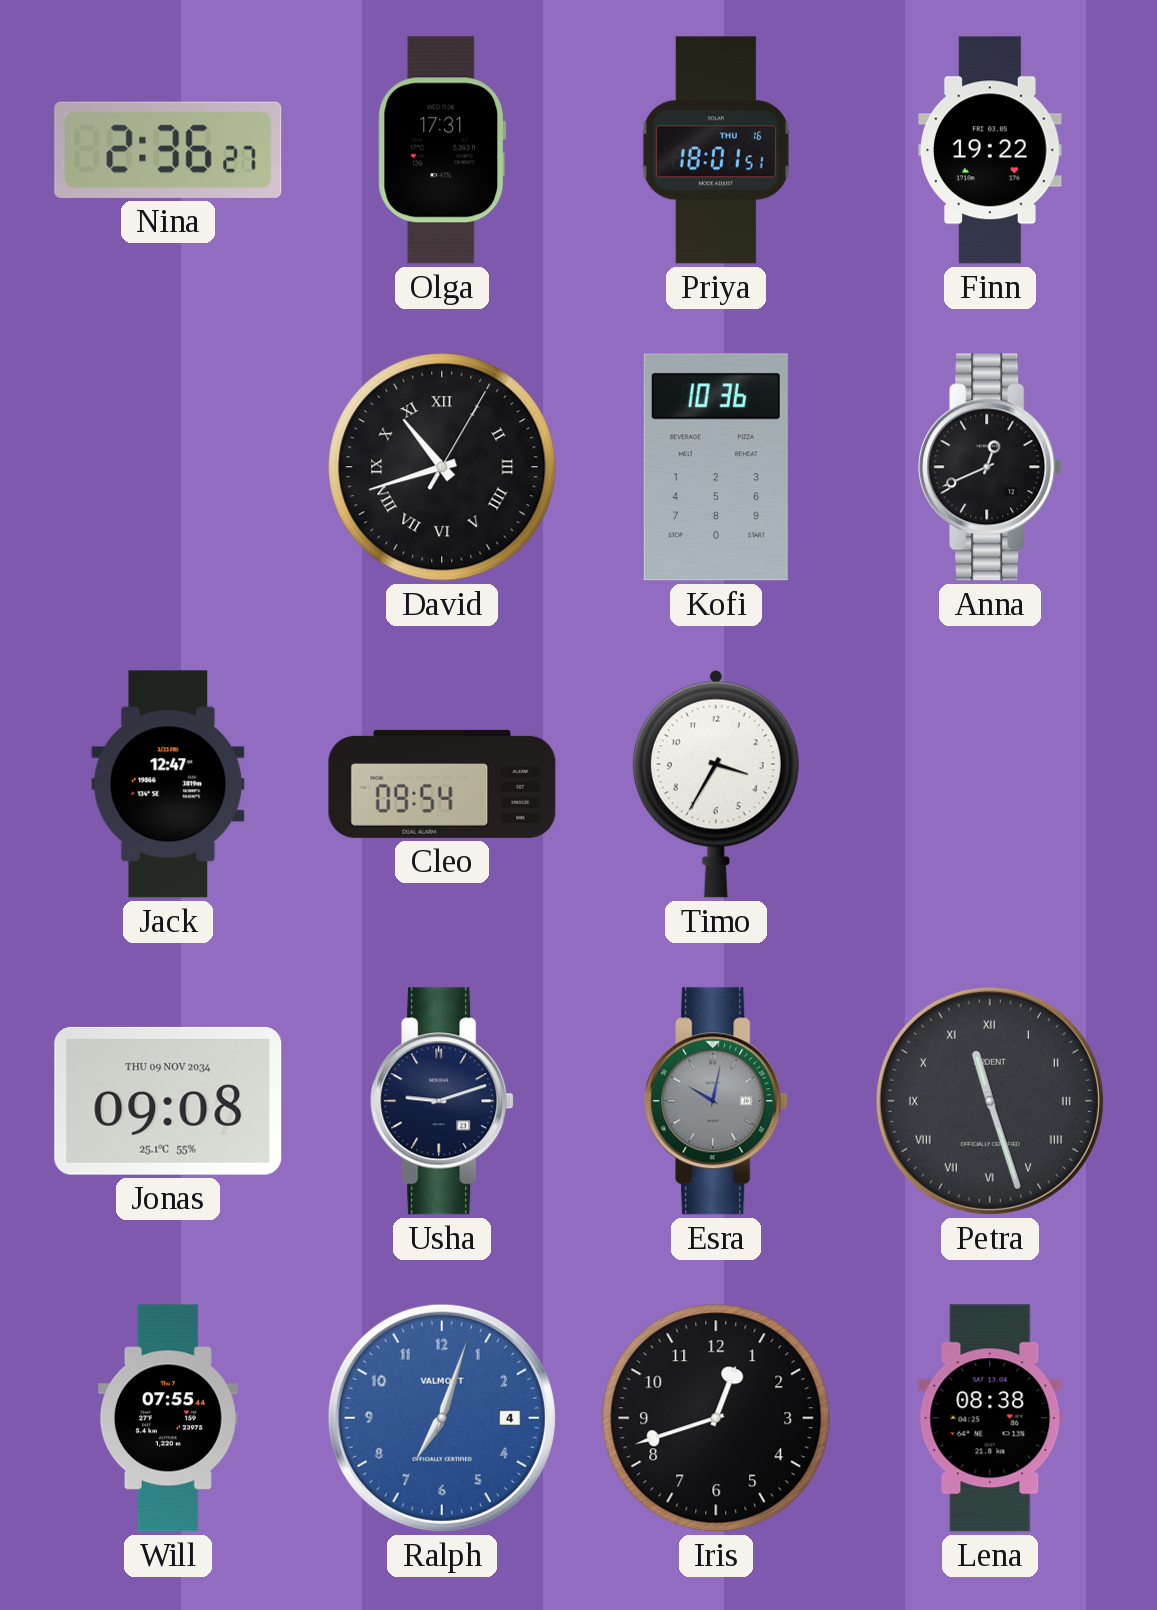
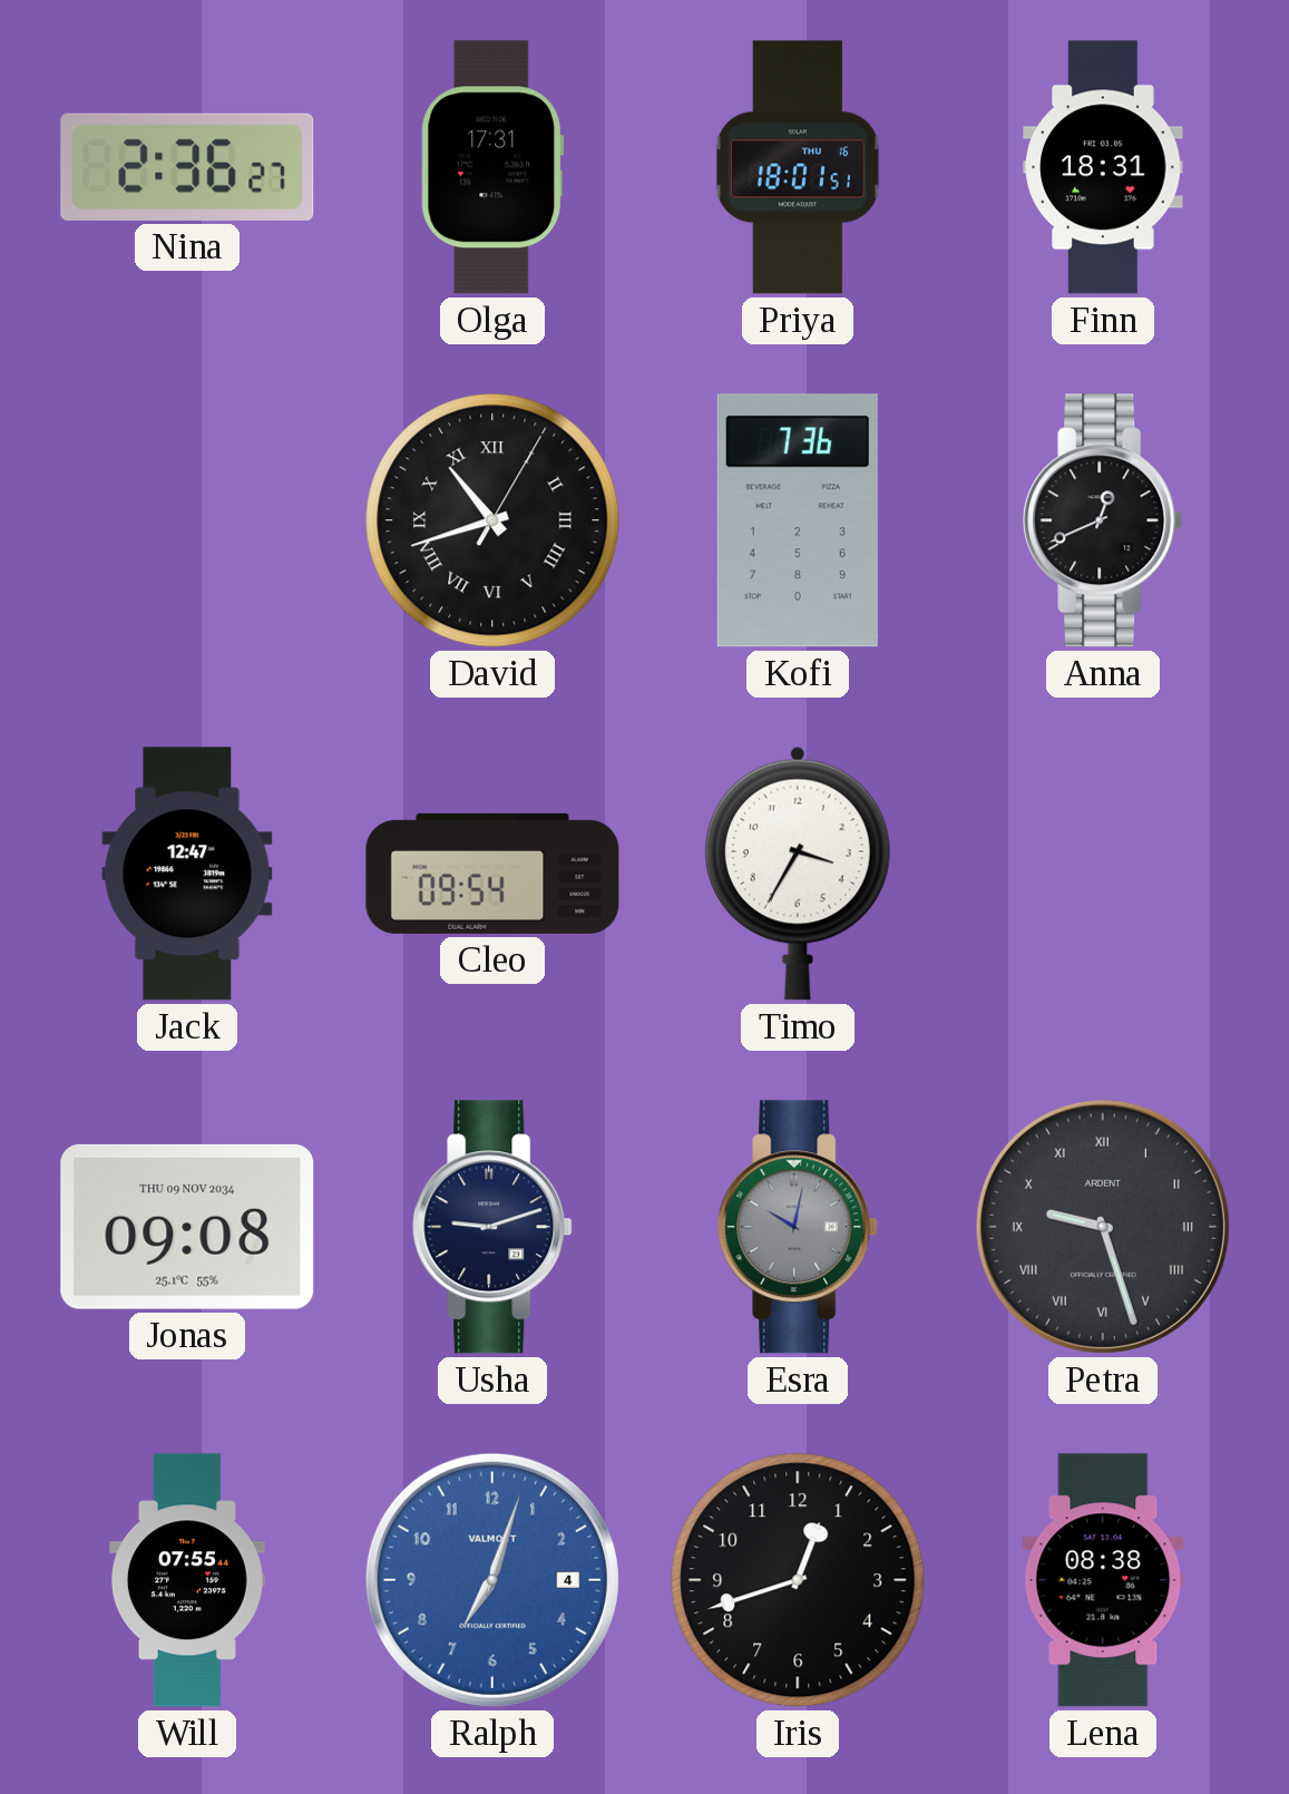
Finn: 19:22 -> 18:31 (1103, 167)
Kofi: 10:36 -> 7:36 (798, 520)
Petra: 11:27 -> 9:27 (1103, 1227)
